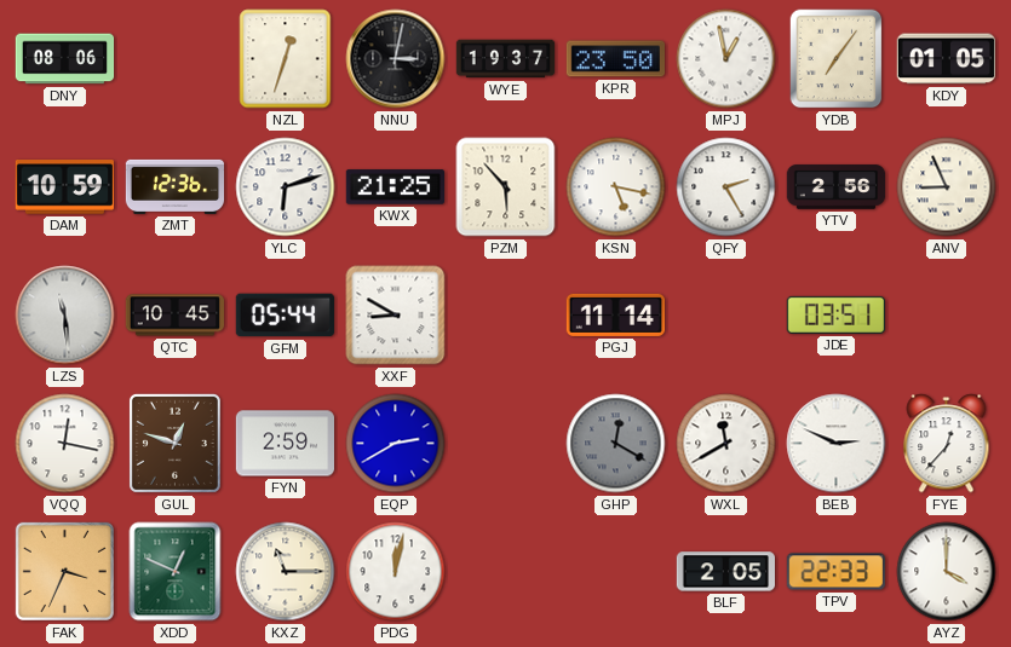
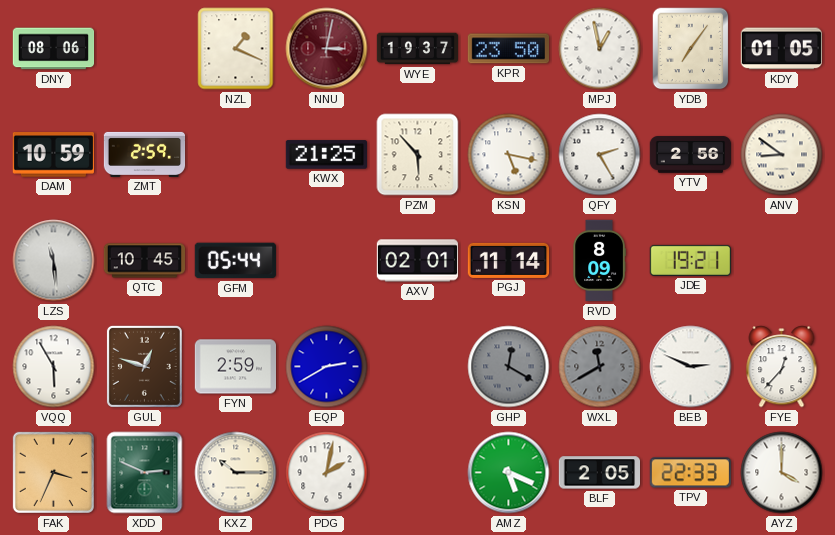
NZL: 12:33 -> 1:19 (236, 49)
NNU dial: black -> burgundy (327, 49)
ZMT: 12:36 -> 2:59 (145, 154)
YLC: 6:12 -> none (286, 187)
ANV: 8:56 -> 8:51 (782, 155)
XXF: 8:50 -> none (396, 316)
AXV: none -> 02:01 (418, 261)
RVD: none -> 8:09 (599, 261)
JDE: 03:51 -> 19:21 (690, 260)
VQQ: 12:17 -> 5:55 (54, 367)
WXL dial: white -> grey (600, 367)
XDD: 12:49 -> 2:49 (145, 473)
KXZ: 11:15 -> 10:15 (236, 473)
PDG: 12:02 -> 2:02 (327, 473)
AMZ: none -> 5:19 (509, 473)
